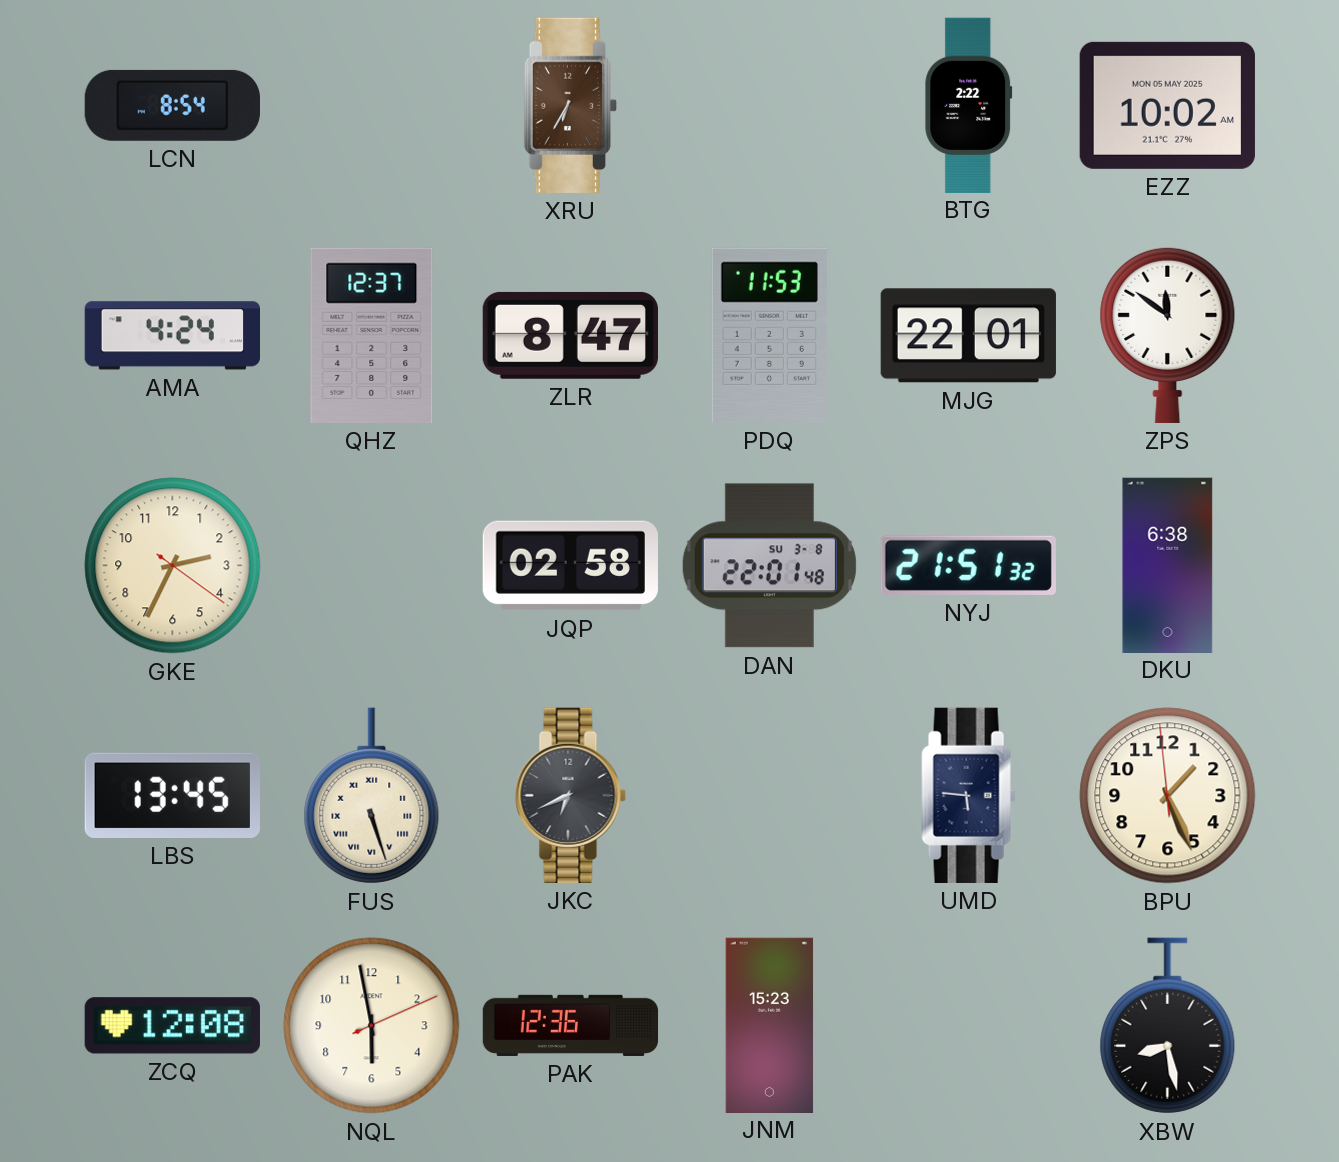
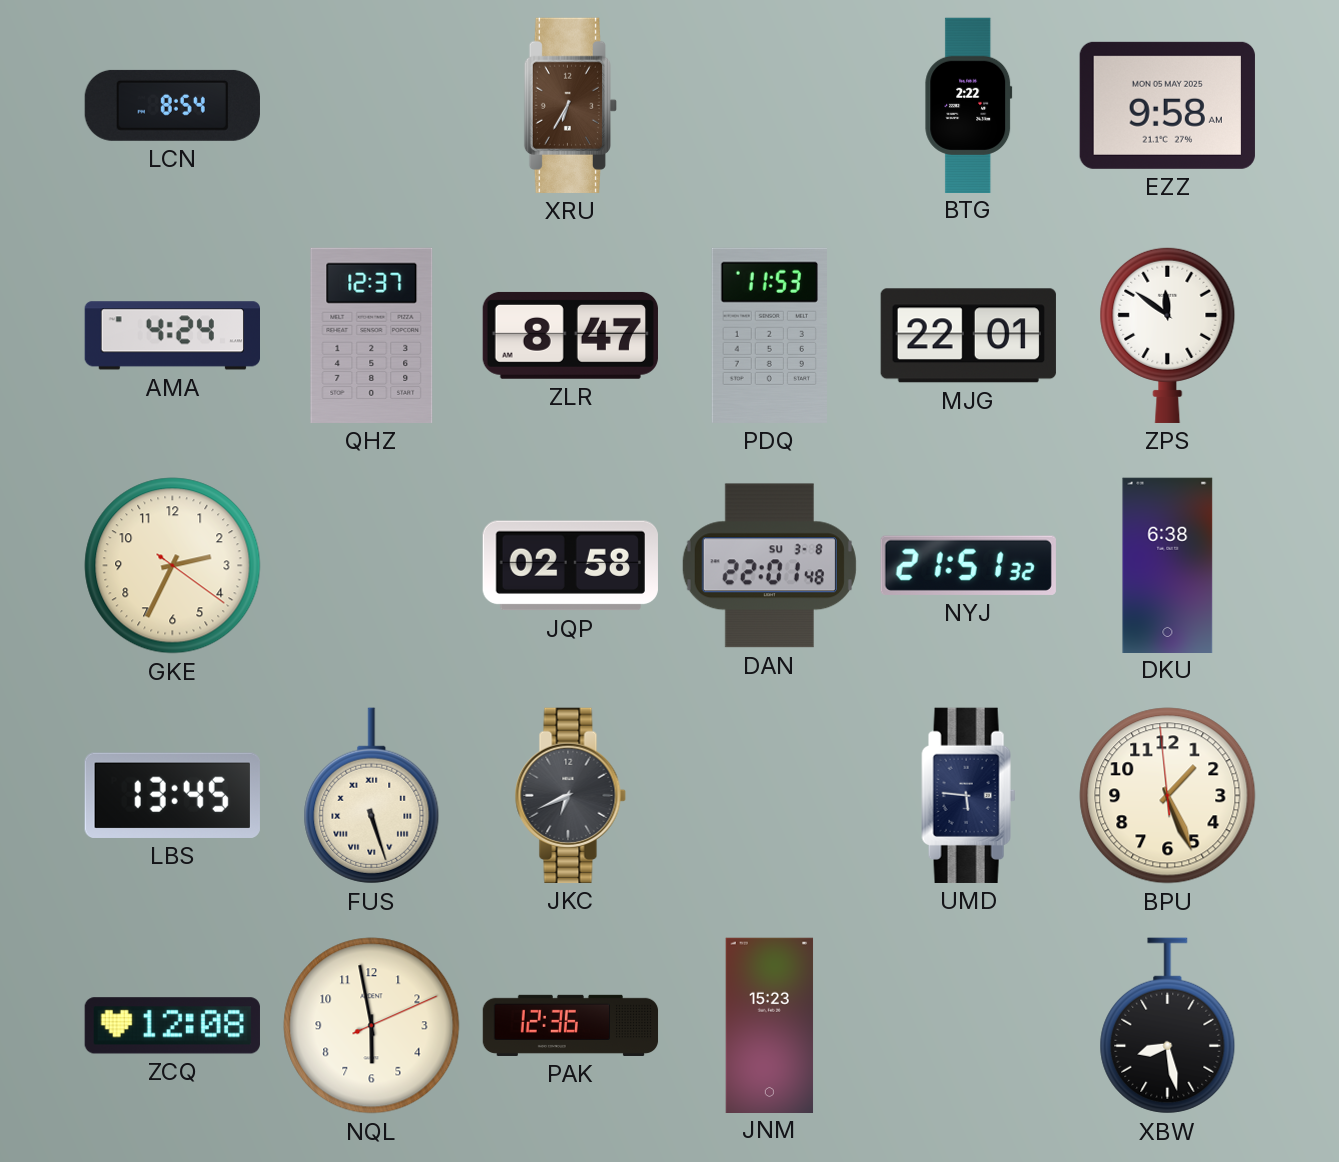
EZZ: 10:02 -> 9:58 (1167, 105)
